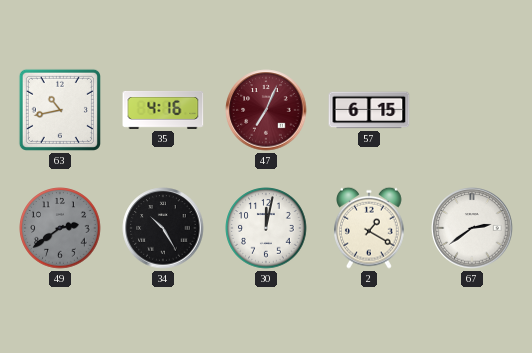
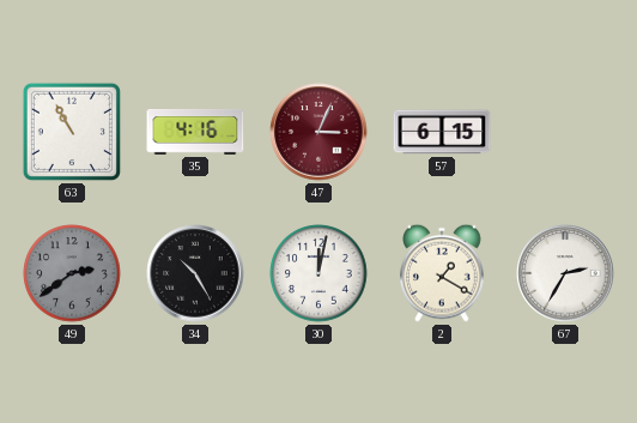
63: 10:43 -> 10:55 (72, 132)
47: 7:04 -> 3:04 (318, 132)
67: 2:39 -> 2:35 (565, 273)
